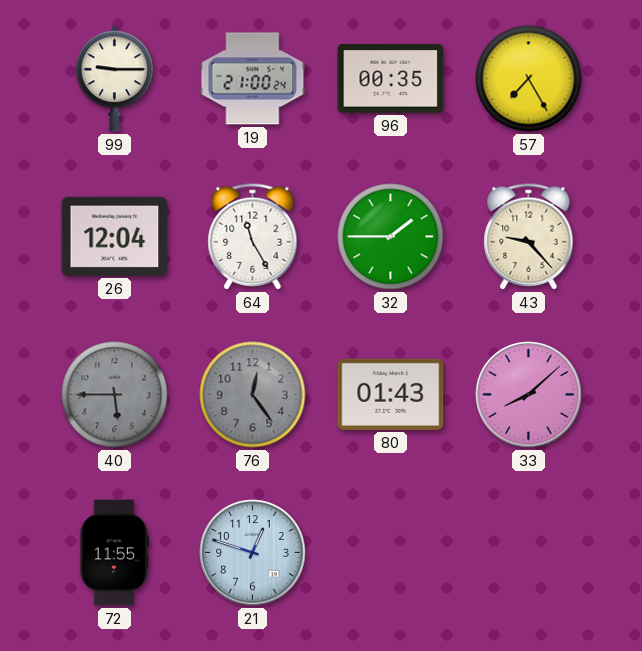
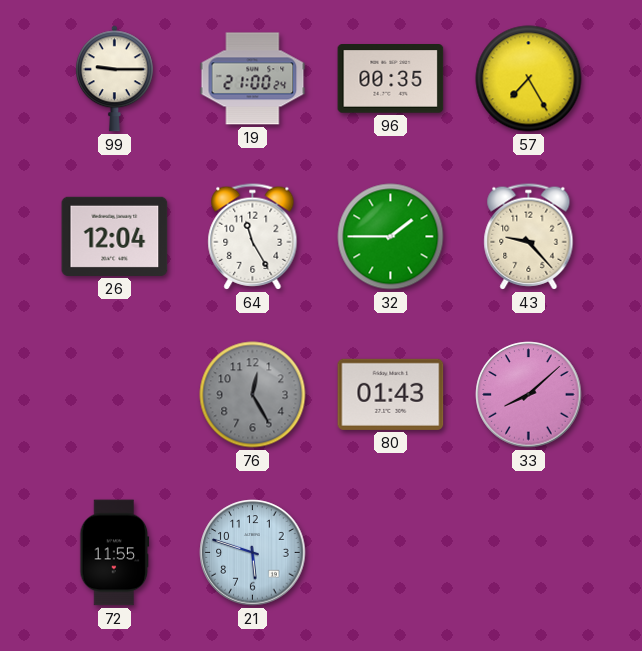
40: 5:45 -> none (115, 395)
76: 12:24 -> 12:25 (253, 395)
21: 12:48 -> 5:48 (253, 553)
